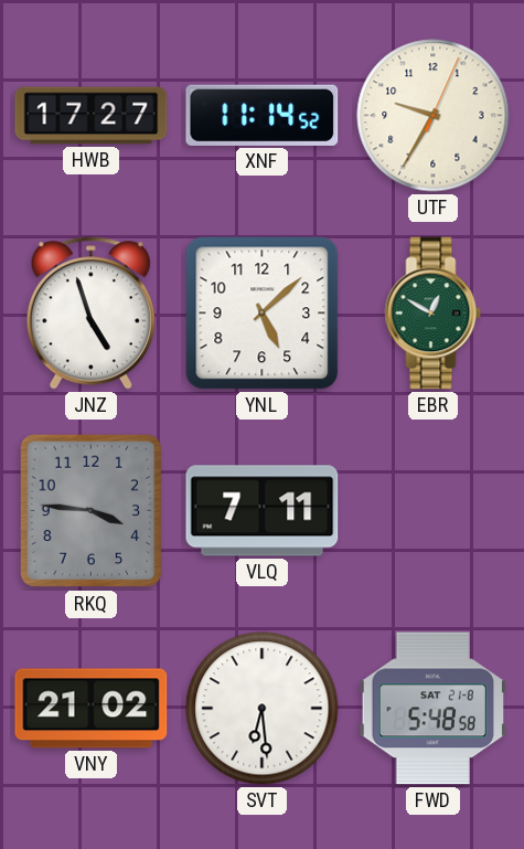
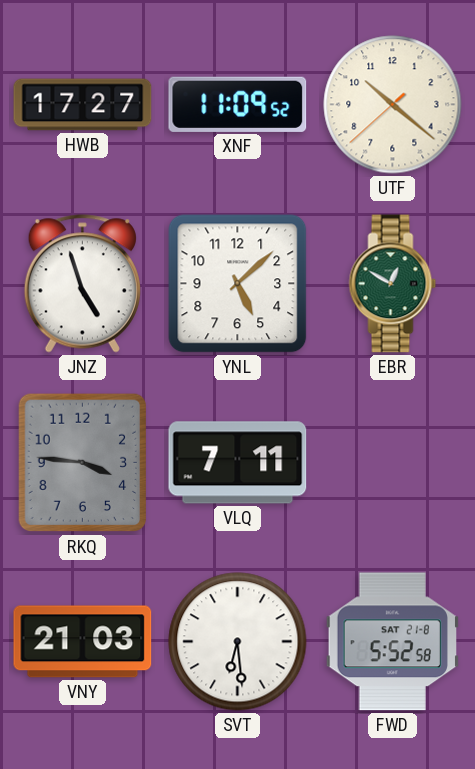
XNF: 11:14 -> 11:09 (238, 104)
UTF: 9:35 -> 10:21 (393, 105)
VNY: 21:02 -> 21:03 (83, 642)
FWD: 5:48 -> 5:52 (392, 642)
